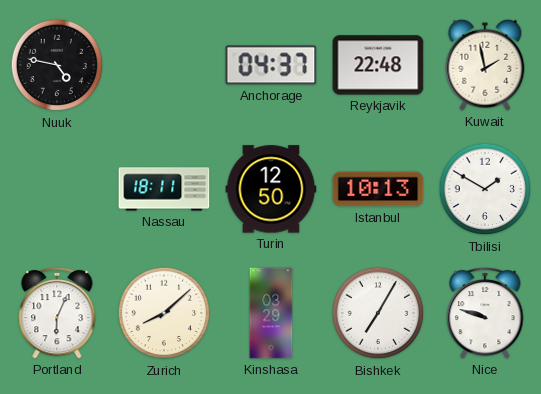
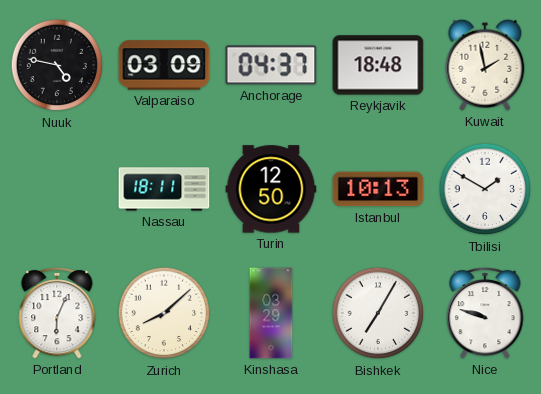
Valparaiso: none -> 03:09 (164, 65)
Reykjavik: 22:48 -> 18:48 (378, 65)
